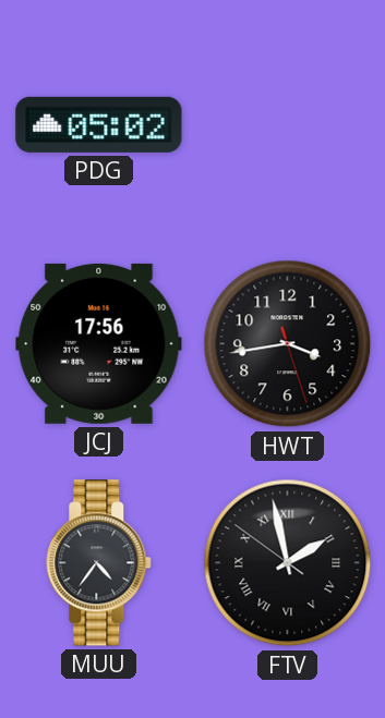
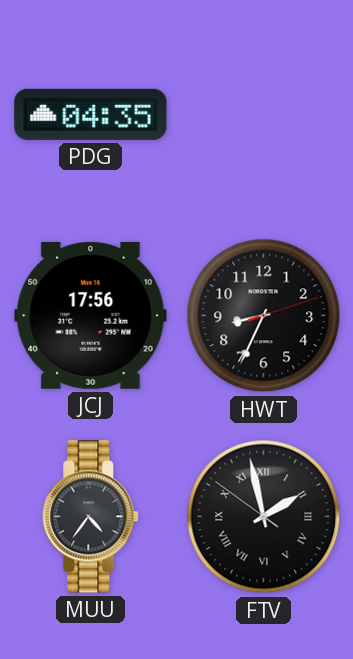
PDG: 05:02 -> 04:35 (91, 114)
HWT: 3:43 -> 8:34 (264, 316)
